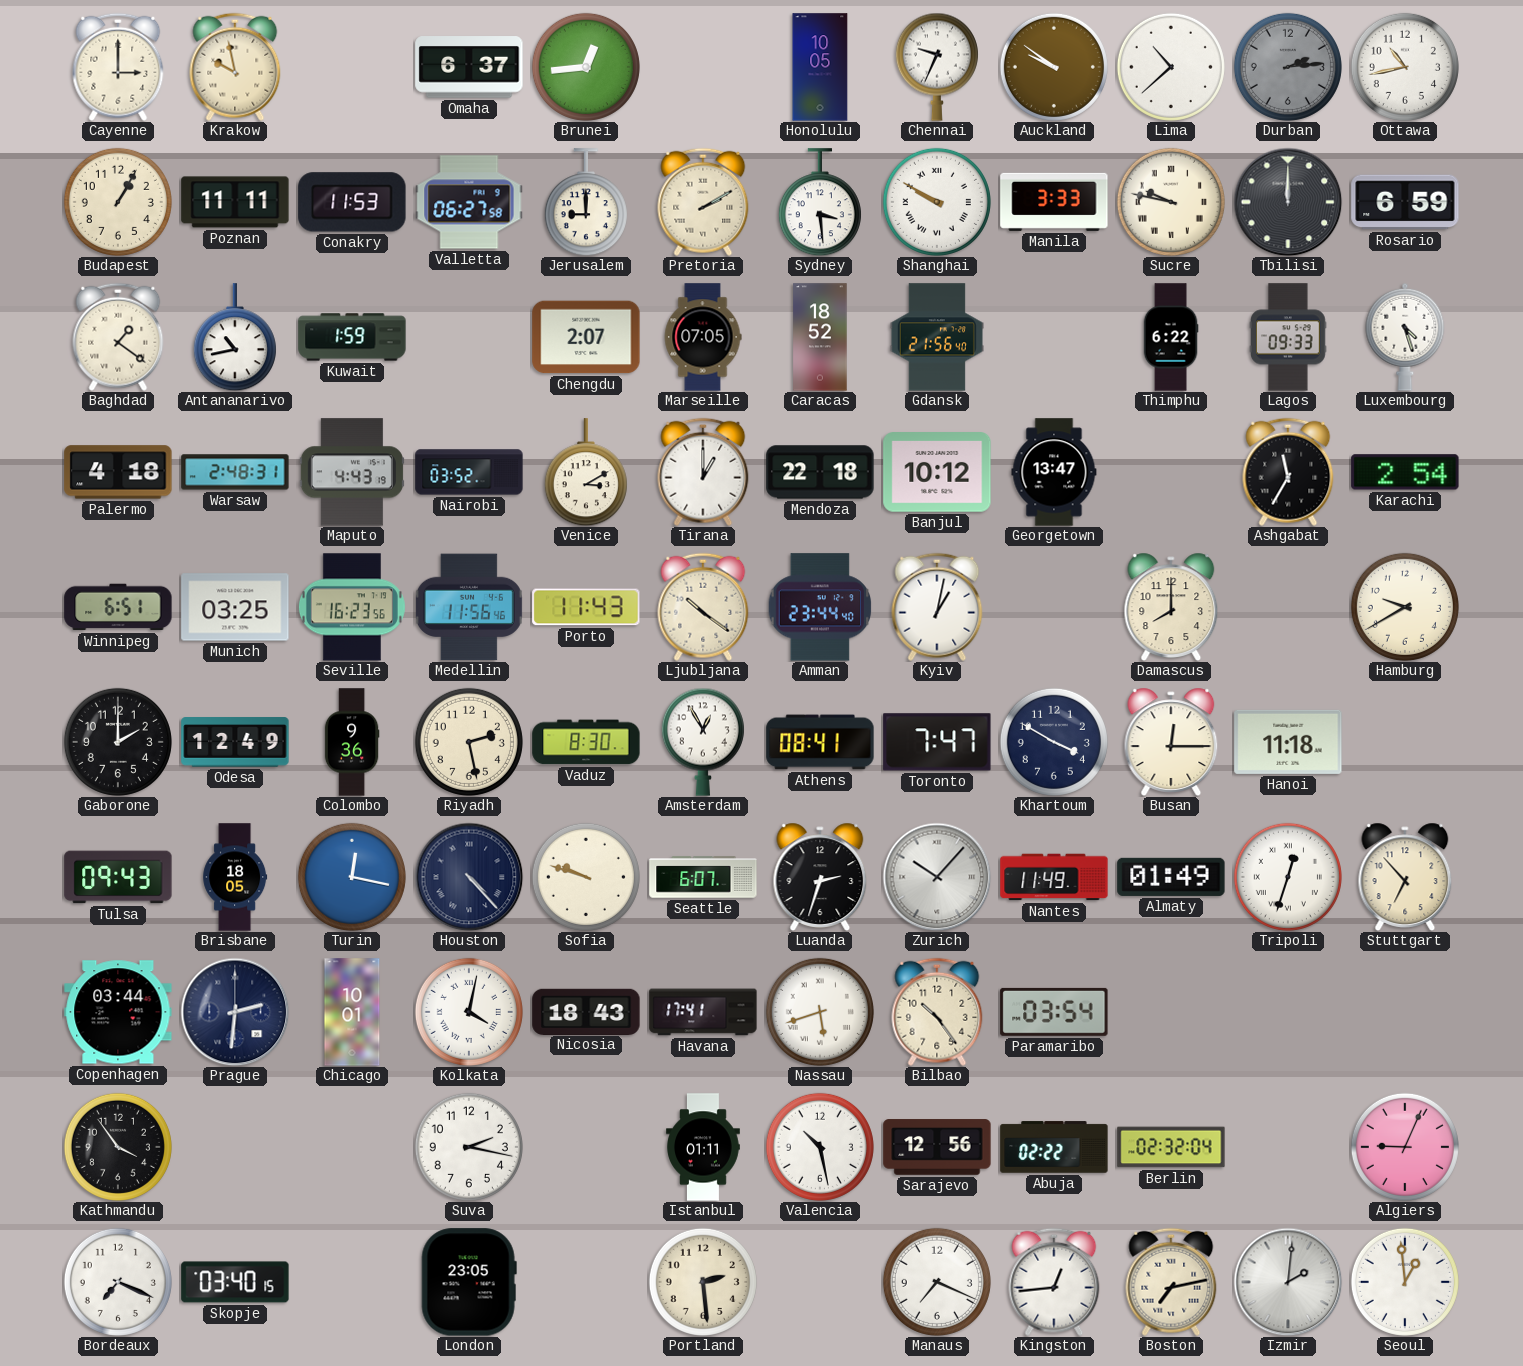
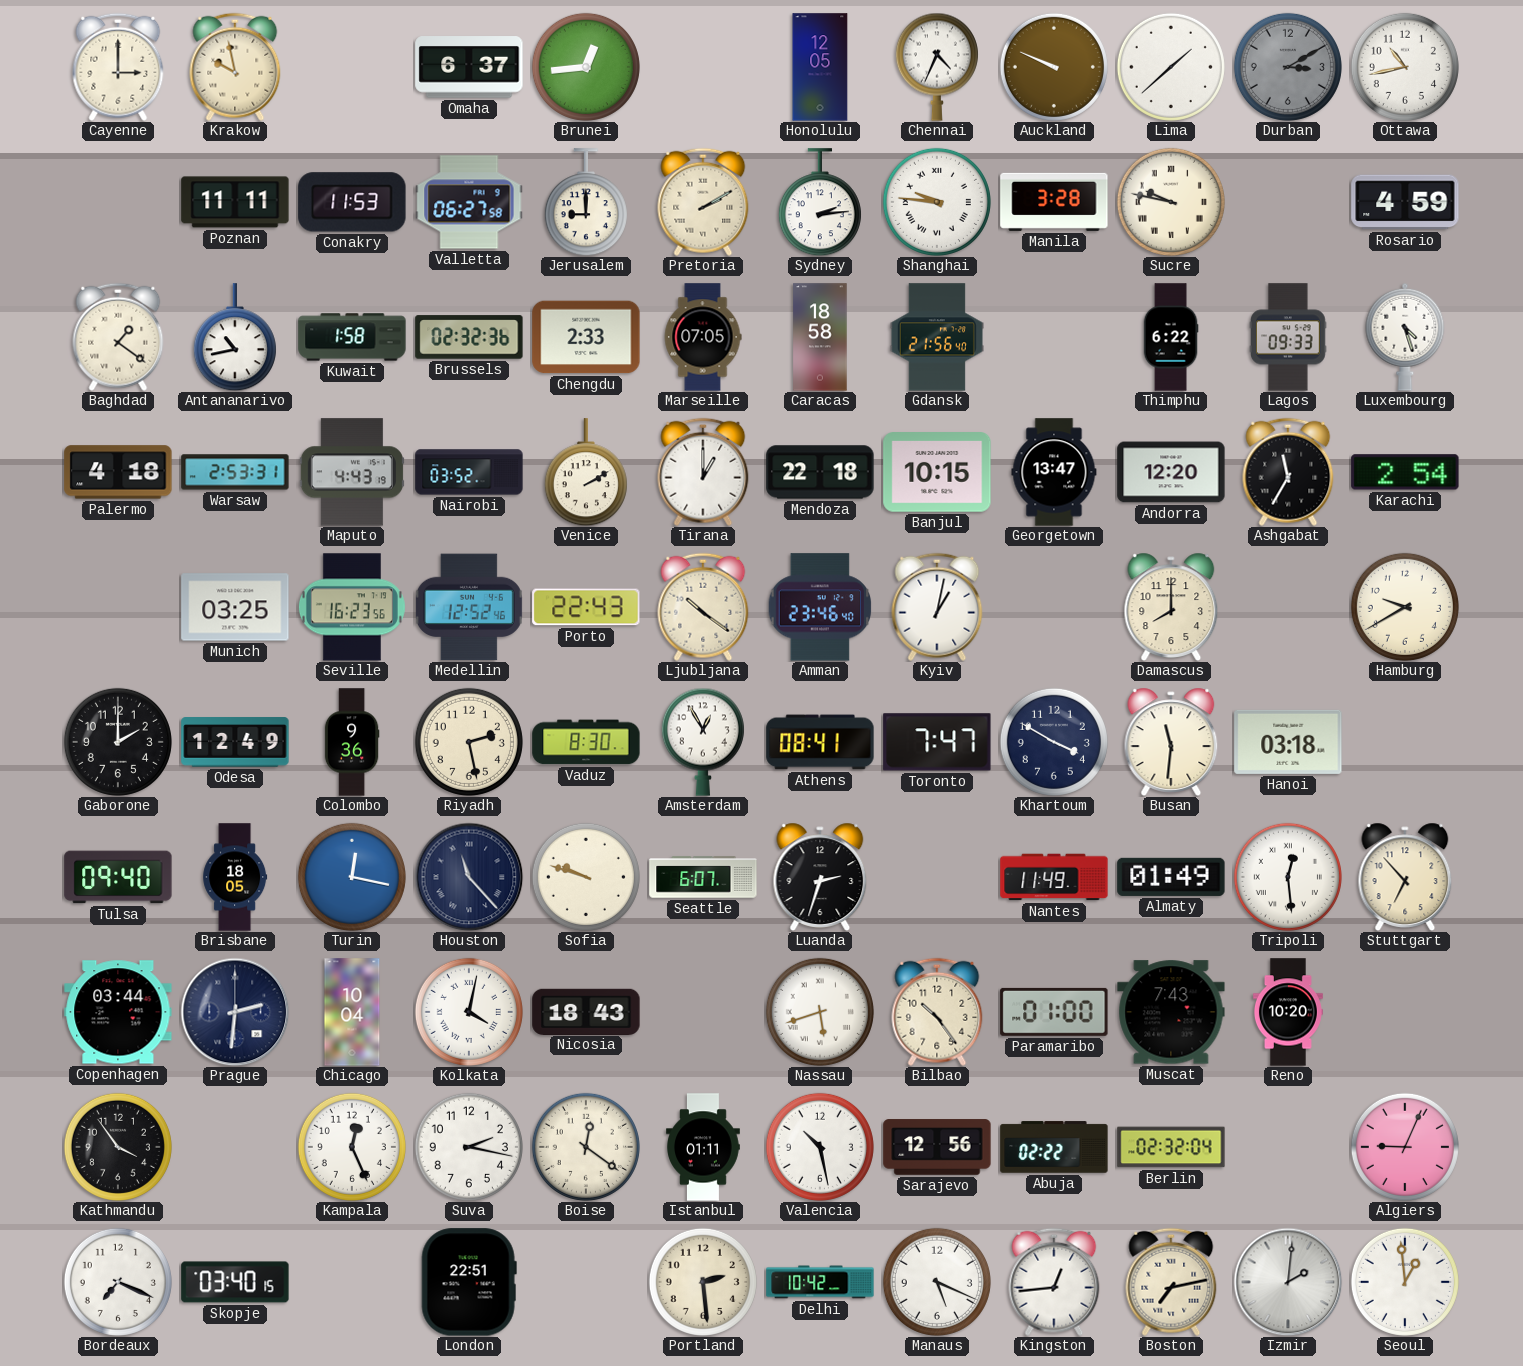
Honolulu: 10:05 -> 12:05 (820, 67)
Chennai: 9:34 -> 4:34 (937, 67)
Auckland: 9:51 -> 9:49 (1054, 67)
Lima: 10:38 -> 1:38 (1171, 67)
Durban: 2:14 -> 3:10 (1288, 67)
Budapest: 1:05 -> none (118, 202)
Sydney: 3:29 -> 2:14 (820, 202)
Shanghai: 9:50 -> 9:46 (937, 202)
Manila: 3:33 -> 3:28 (1054, 202)
Tbilisi: 12:00 -> none (1288, 202)
Rosario: 6:59 -> 4:59 (1405, 202)
Kuwait: 1:59 -> 1:58 (352, 337)
Brussels: none -> 02:32 (469, 337)
Chengdu: 2:07 -> 2:33 (586, 337)
Caracas: 18:52 -> 18:58 (820, 337)
Warsaw: 2:48 -> 2:53 (235, 472)
Venice: 3:10 -> 2:10 (586, 472)
Banjul: 10:12 -> 10:15 (937, 472)
Andorra: none -> 12:20 (1171, 472)
Winnipeg: 6:51 -> none (118, 607)
Medellin: 11:56 -> 12:52 (469, 607)
Porto: 11:43 -> 22:43 (586, 607)
Amman: 23:44 -> 23:46 (820, 607)
Busan: 12:15 -> 11:31 (1171, 742)
Hanoi: 11:18 -> 03:18 (1288, 742)
Tulsa: 09:43 -> 09:40 (118, 877)
Houston: 4:23 -> 11:23 (469, 877)
Zurich: 10:07 -> none (937, 877)
Tripoli: 12:33 -> 12:29 (1288, 877)
Chicago: 10:01 -> 10:04 (352, 1012)
Havana: 17:41 -> none (703, 1012)
Paramaribo: 03:54 -> 01:00 (1054, 1012)
Muscat: none -> 7:43 (1171, 1012)
Reno: none -> 10:20 (1288, 1012)
Kampala: none -> 12:26 (352, 1147)
Boise: none -> 12:21 (586, 1147)
London: 23:05 -> 22:51 (469, 1282)
Delhi: none -> 10:42 (820, 1282)
Manaus: 7:19 -> 5:19 (937, 1282)
